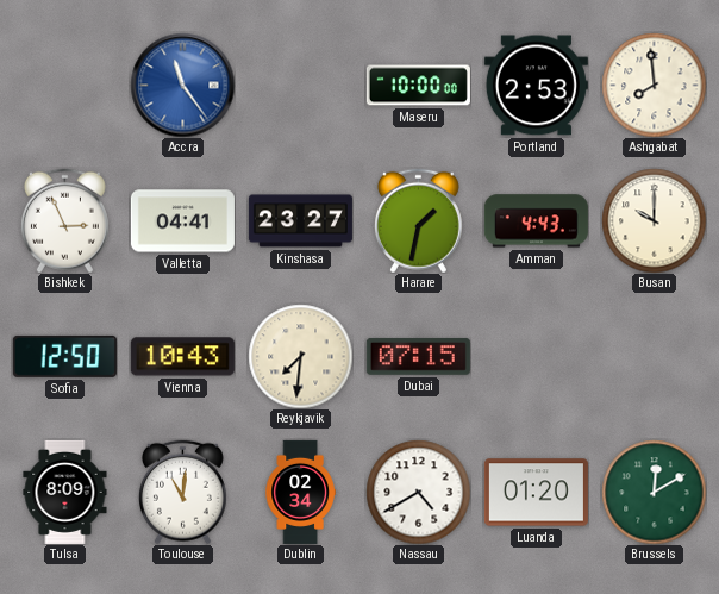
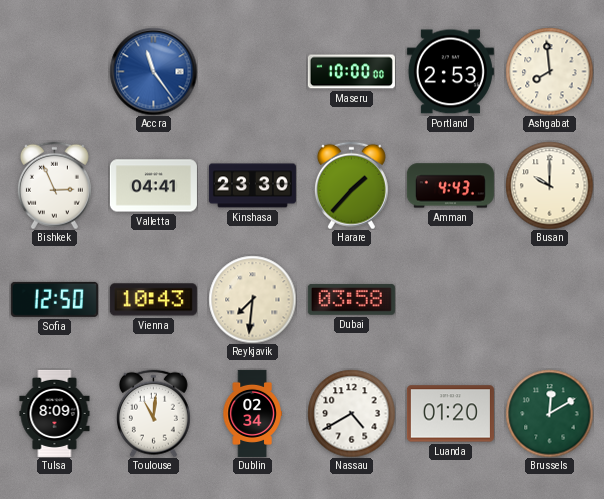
Kinshasa: 23:27 -> 23:30 (252, 186)
Harare: 1:32 -> 1:37 (351, 185)
Dubai: 07:15 -> 03:58 (351, 299)
